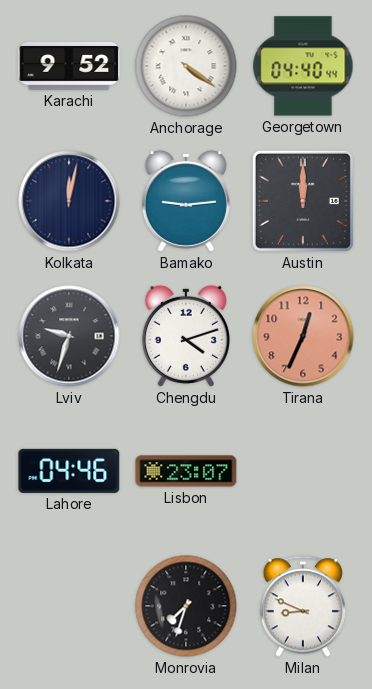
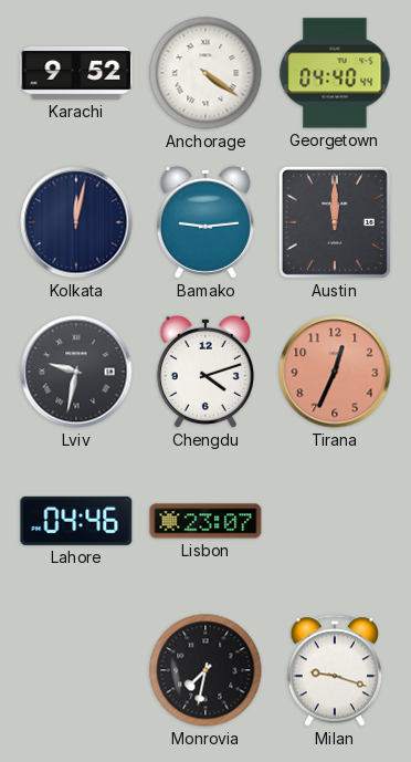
Lviv: 9:33 -> 9:32 (76, 372)
Monrovia: 7:33 -> 7:32 (205, 670)
Milan: 8:49 -> 9:18 (334, 670)
